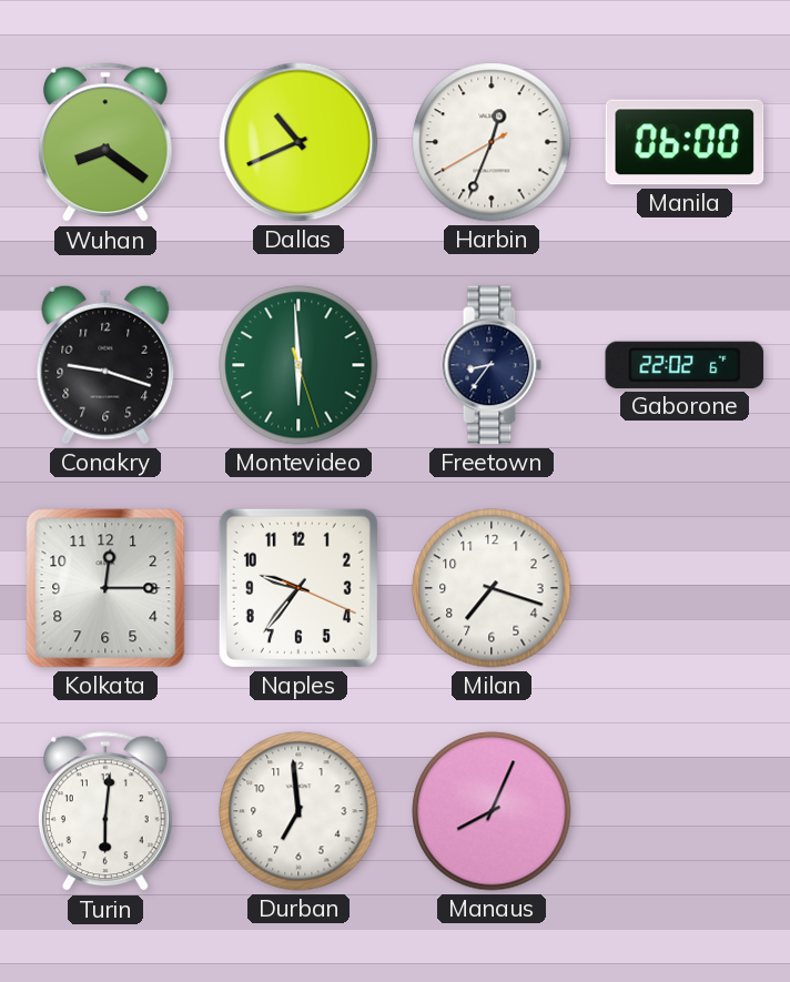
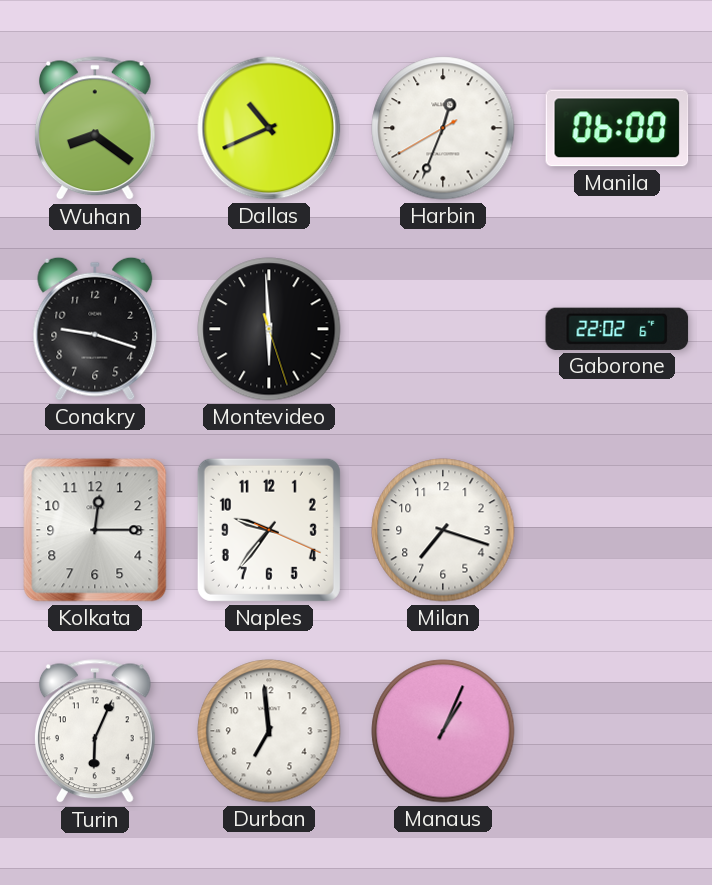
Montevideo dial: green -> black (269, 329)
Freetown: 8:36 -> none (492, 365)
Turin: 6:01 -> 6:04 (95, 732)
Manaus: 8:04 -> 1:04 (443, 731)
